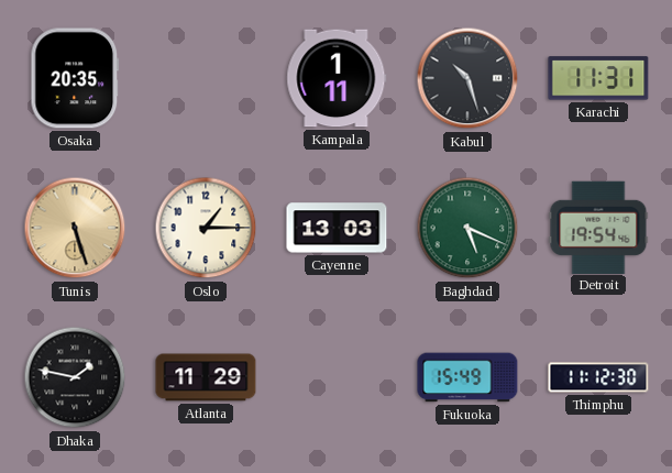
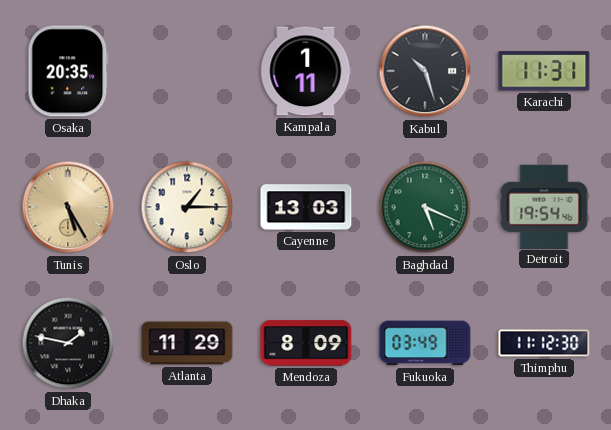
Tunis: 5:27 -> 5:25 (68, 207)
Mendoza: none -> 8:09 (306, 343)
Fukuoka: 15:49 -> 03:49 (425, 343)
